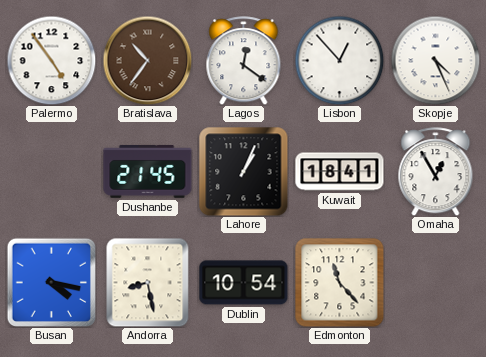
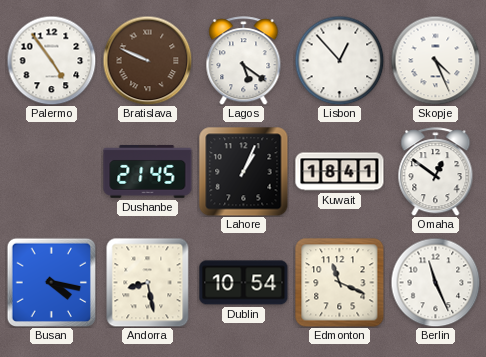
Bratislava: 10:36 -> 9:49 (147, 60)
Lagos: 12:21 -> 5:21 (244, 61)
Omaha: 12:55 -> 12:51 (436, 172)
Edmonton: 11:23 -> 11:19 (340, 283)
Berlin: none -> 11:26 (435, 282)
